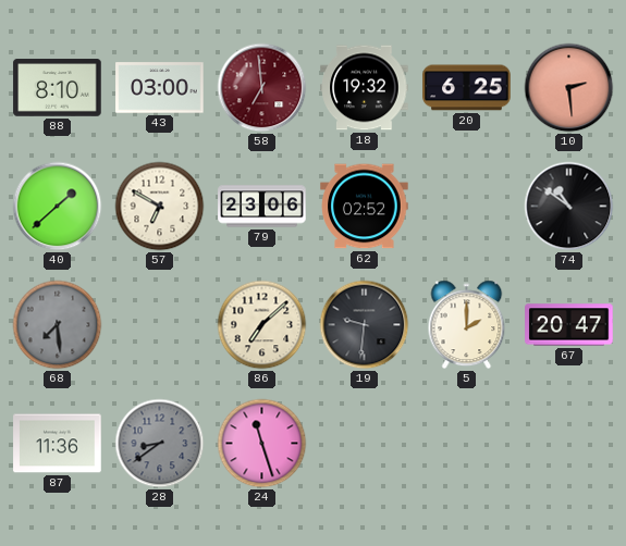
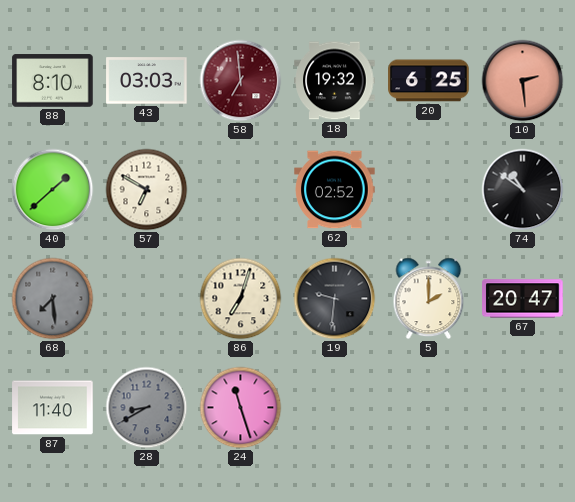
43: 03:00 -> 03:03 (147, 81)
79: 23:06 -> none (262, 207)
86: 7:08 -> 7:03 (241, 299)
87: 11:36 -> 11:40 (53, 408)
28: 8:39 -> 8:40 (147, 408)
